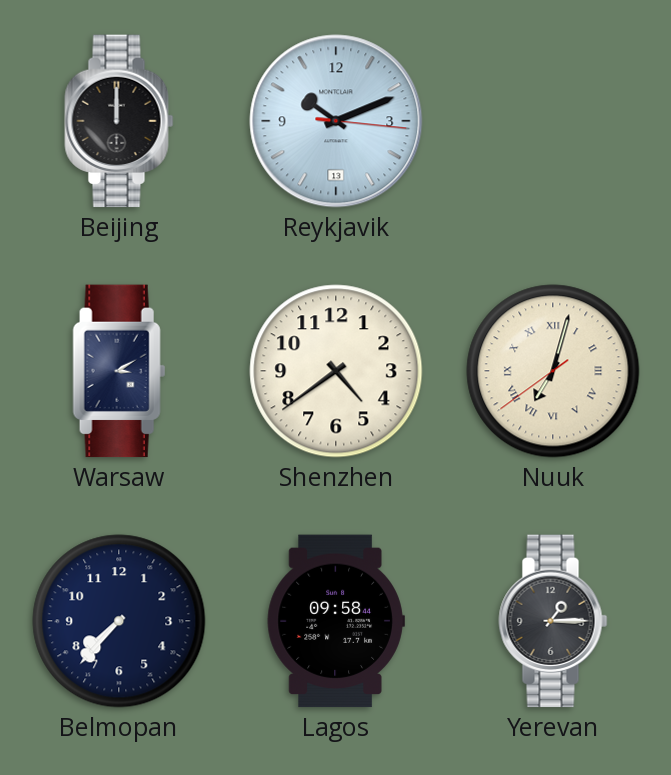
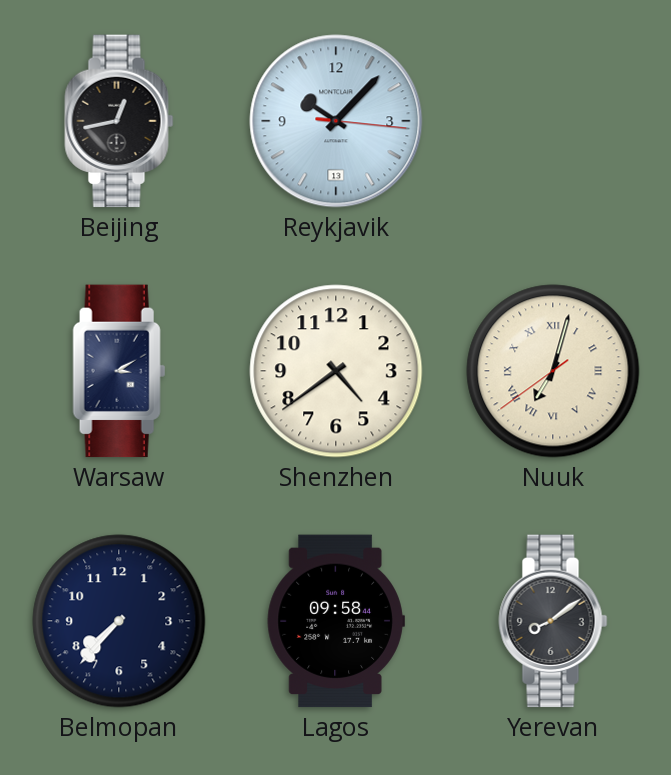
Beijing: 12:00 -> 12:43 (119, 121)
Reykjavik: 10:11 -> 10:07 (336, 121)
Yerevan: 1:15 -> 8:09 (553, 621)
